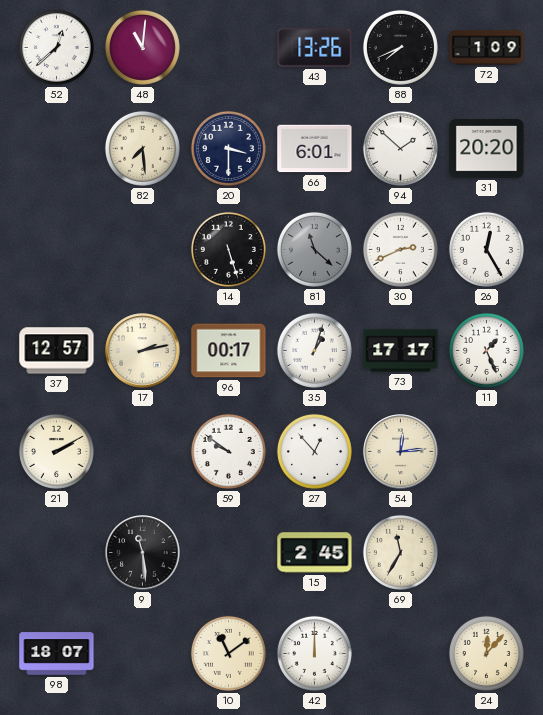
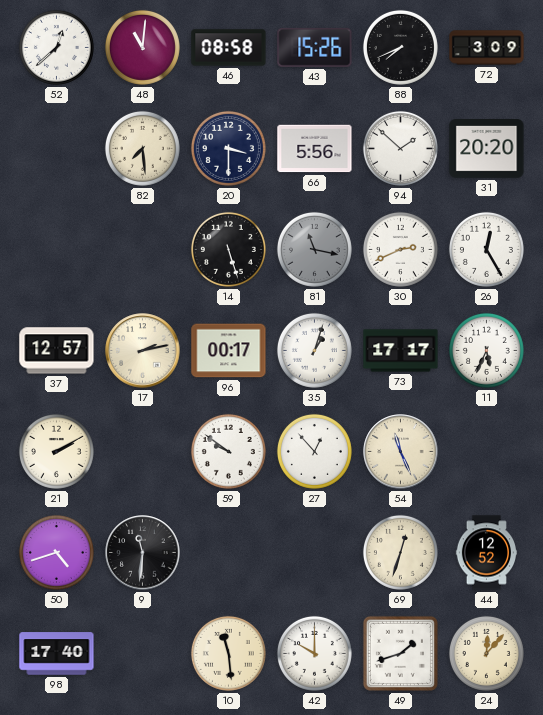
46: none -> 08:58 (229, 48)
43: 13:26 -> 15:26 (315, 47)
72: 1:09 -> 3:09 (487, 48)
66: 6:01 -> 5:56 (315, 149)
81: 11:22 -> 11:17 (314, 249)
11: 1:26 -> 5:34 (486, 350)
54: 12:14 -> 11:26 (401, 452)
50: none -> 4:42 (56, 552)
9: 11:29 -> 11:31 (143, 553)
15: 2:45 -> none (315, 553)
69: 11:35 -> 12:33 (400, 552)
44: none -> 12:52 (487, 553)
98: 18:07 -> 17:40 (57, 654)
10: 11:09 -> 11:29 (228, 653)
42: 12:00 -> 10:00 (314, 653)
49: none -> 1:42 (400, 653)
